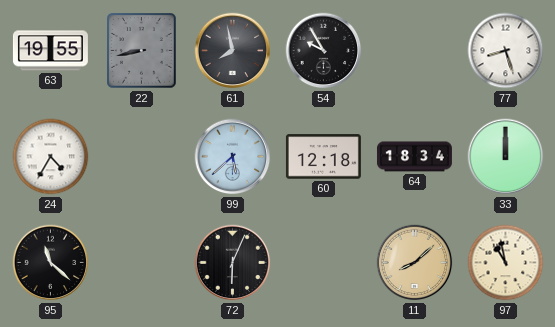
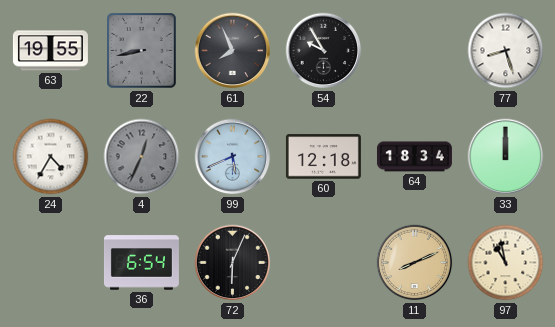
61: 7:58 -> 7:56 (233, 51)
4: none -> 12:34 (142, 157)
99: 5:38 -> 5:41 (233, 157)
95: 11:22 -> none (51, 263)
36: none -> 6:54 (141, 263)
11: 8:08 -> 8:11 (415, 263)
